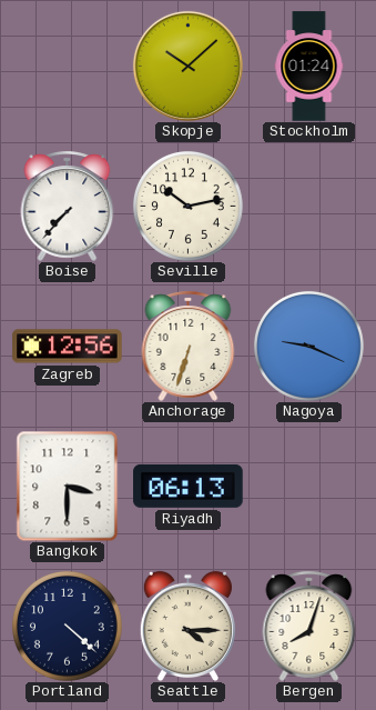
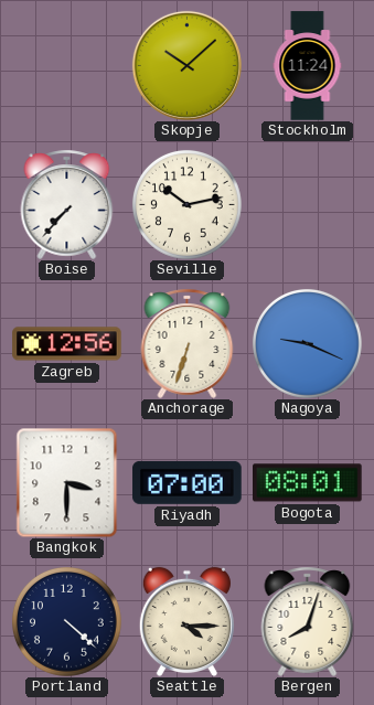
Stockholm: 01:24 -> 11:24 (308, 66)
Riyadh: 06:13 -> 07:00 (188, 482)
Bogota: none -> 08:01 (308, 483)
